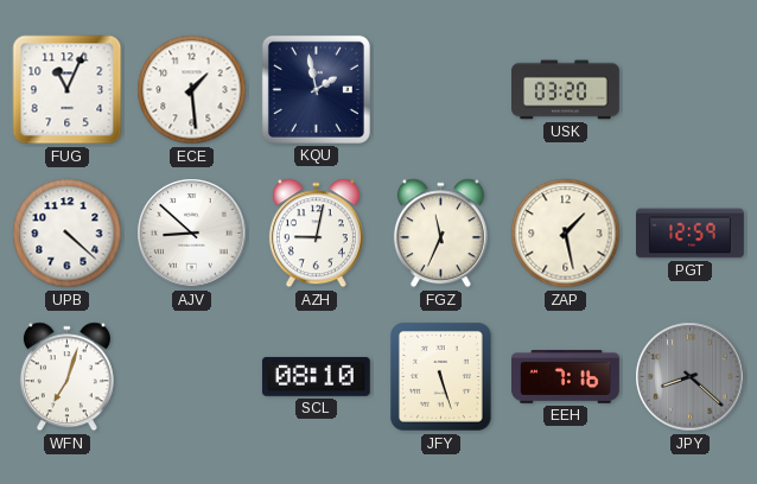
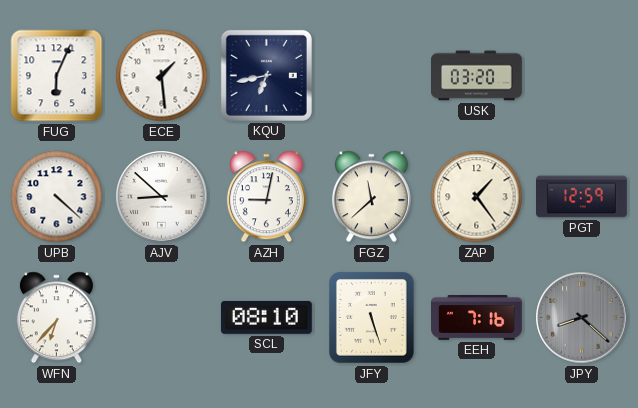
FUG: 11:04 -> 6:04 (57, 76)
KQU: 1:58 -> 6:43 (266, 75)
FGZ: 11:34 -> 11:38 (371, 197)
ZAP: 1:28 -> 1:24 (477, 197)
WFN: 7:03 -> 6:37 (56, 318)
